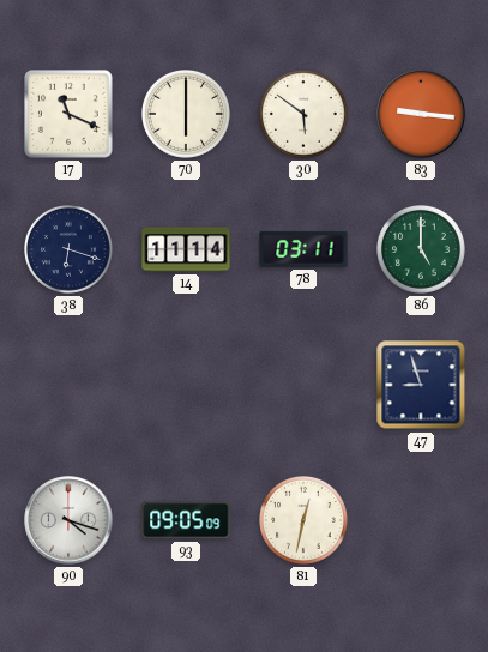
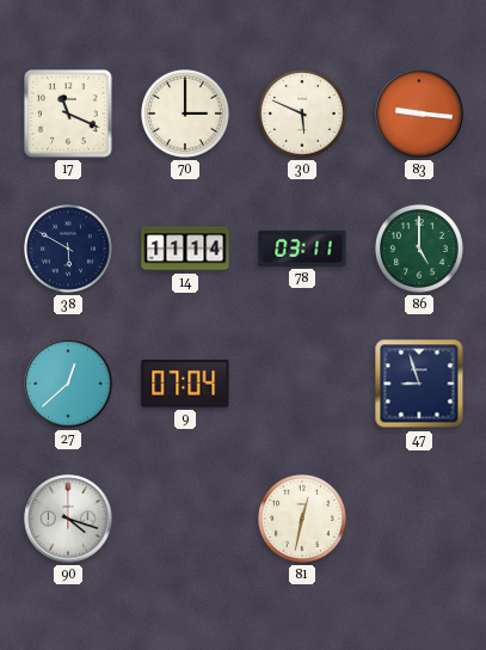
70: 6:00 -> 3:00 (186, 115)
30: 5:51 -> 5:49 (303, 115)
38: 6:18 -> 5:50 (69, 250)
27: none -> 12:38 (68, 384)
9: none -> 07:04 (185, 384)
93: 09:05 -> none (186, 520)
